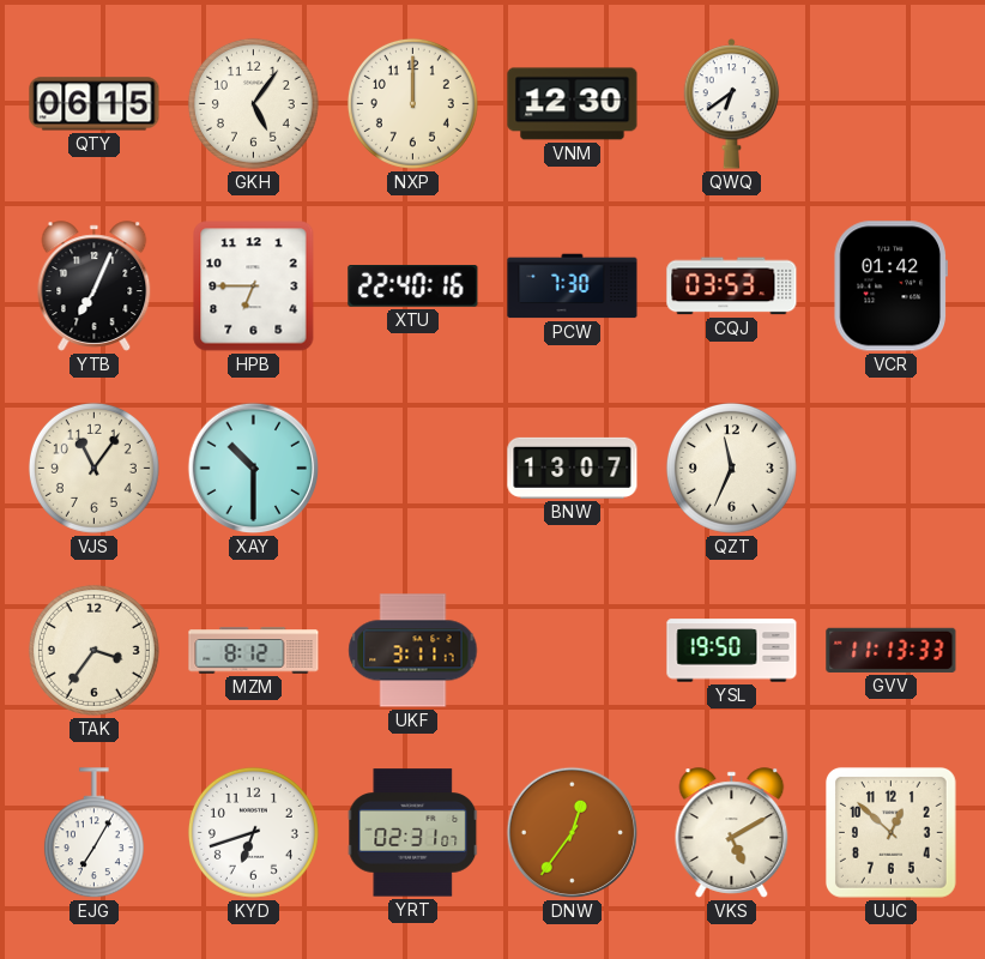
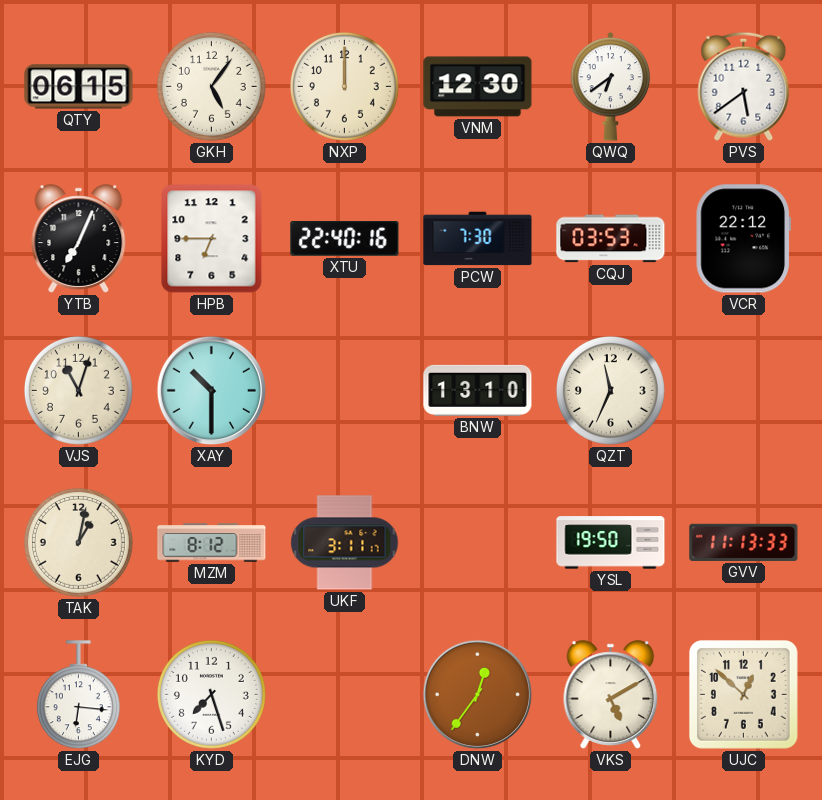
PVS: none -> 5:39 (744, 86)
VCR: 01:42 -> 22:12 (743, 239)
VJS: 11:06 -> 11:03 (78, 390)
BNW: 13:07 -> 13:10 (478, 390)
TAK: 3:36 -> 1:02 (78, 542)
EJG: 7:05 -> 6:16 (78, 695)
KYD: 6:42 -> 7:27 (211, 694)
YRT: 02:31 -> none (413, 833)
